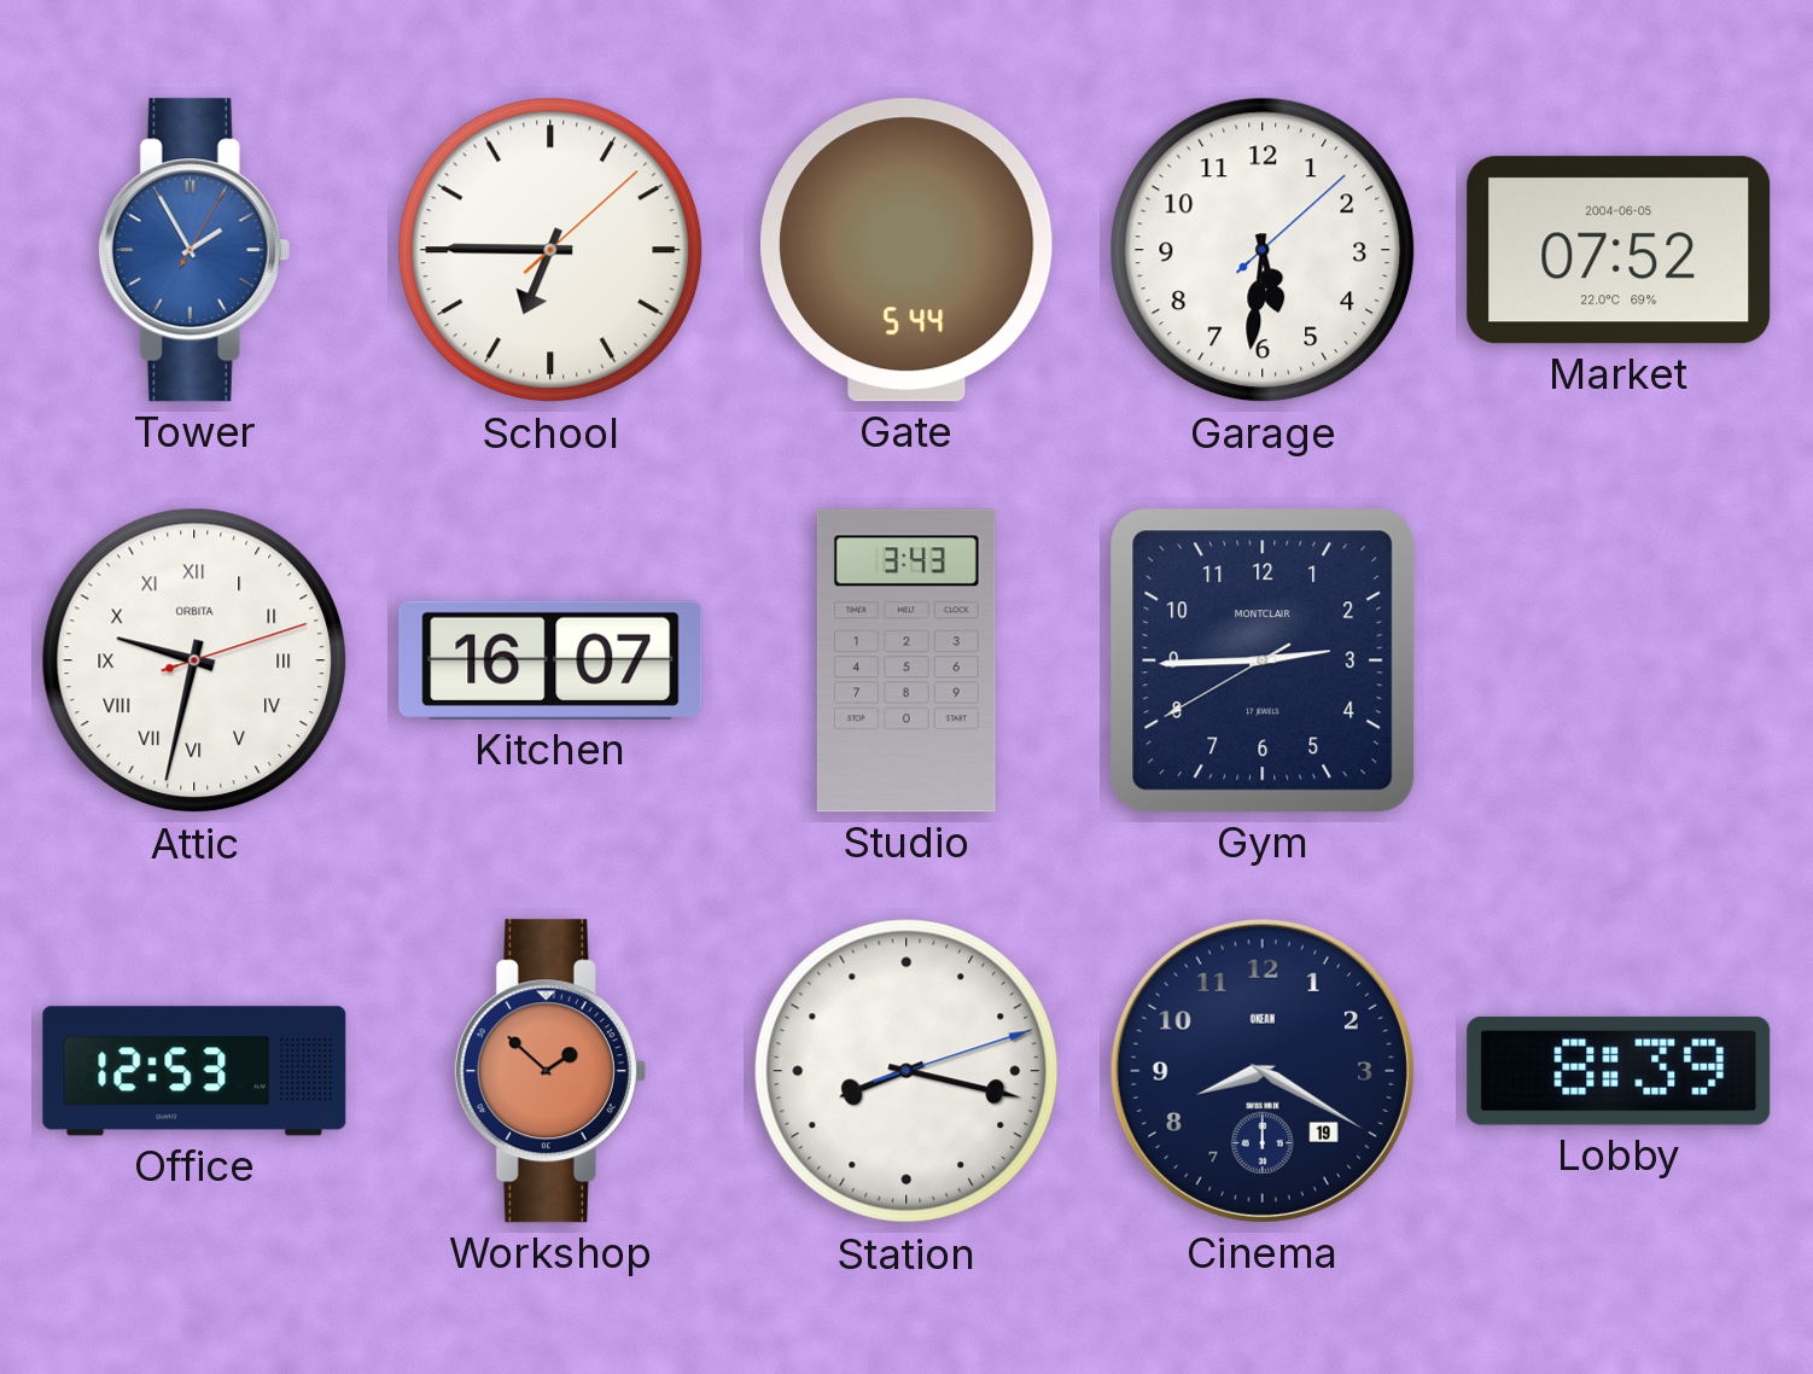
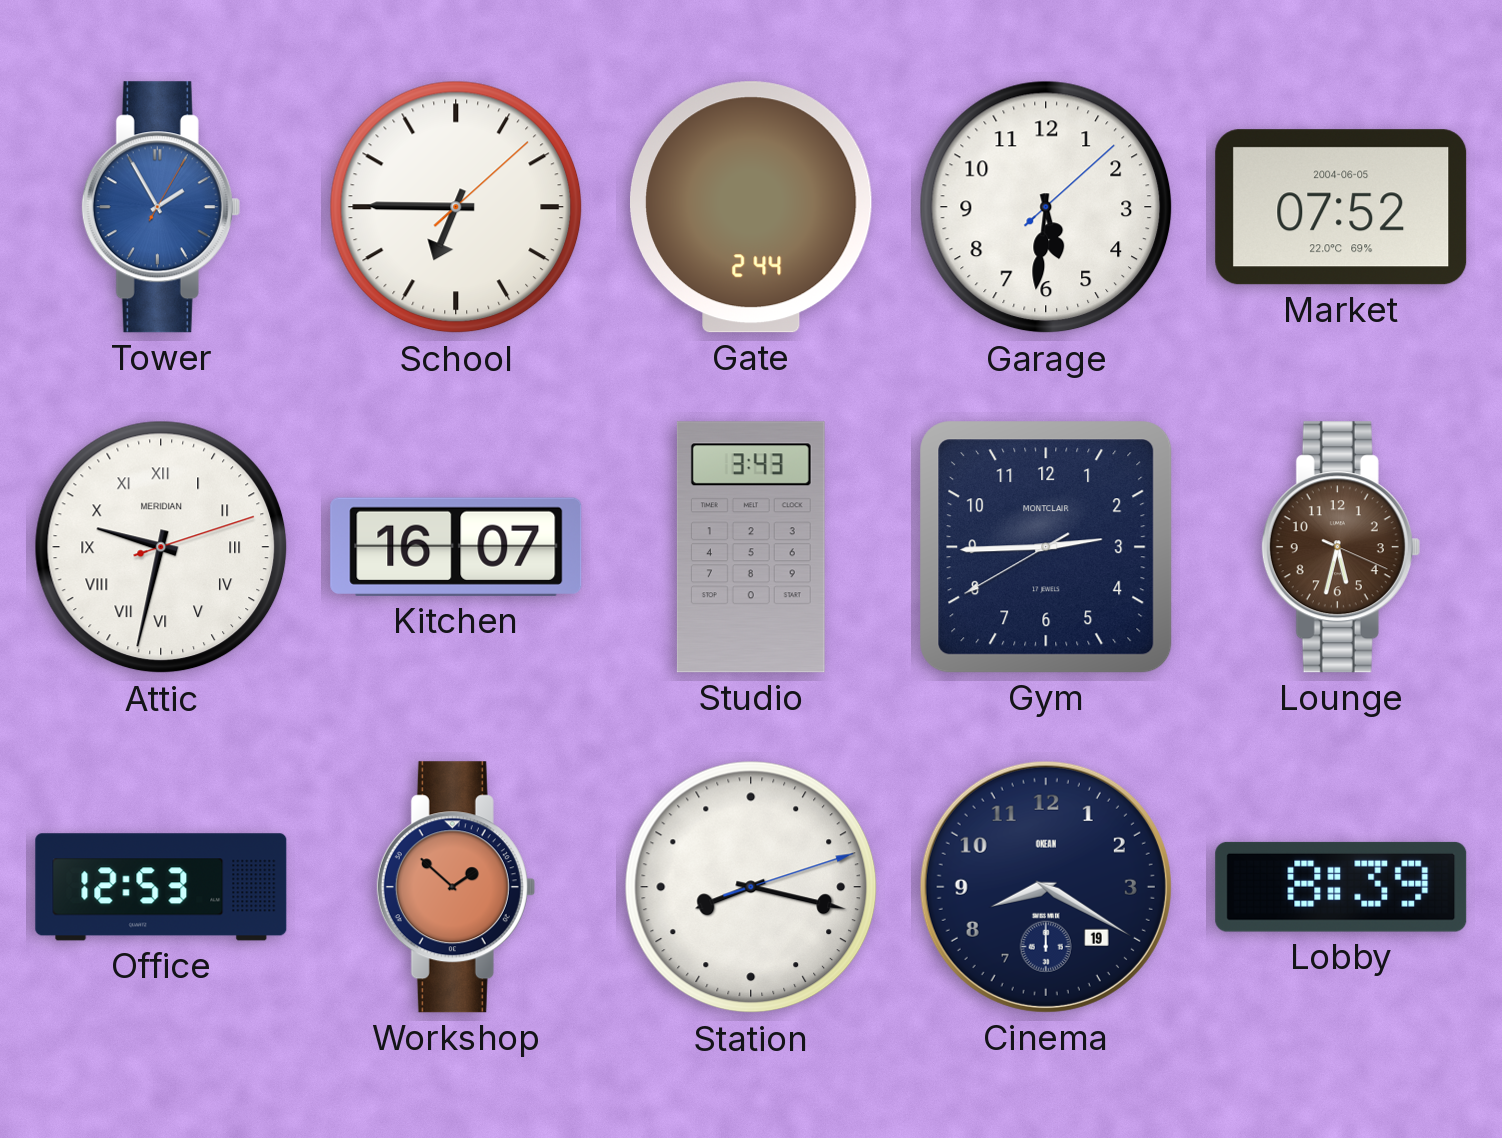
Gate: 5:44 -> 2:44 (752, 207)
Attic brand: ORBITA -> MERIDIAN (161, 547)
Lounge: none -> 5:32 (1341, 547)
